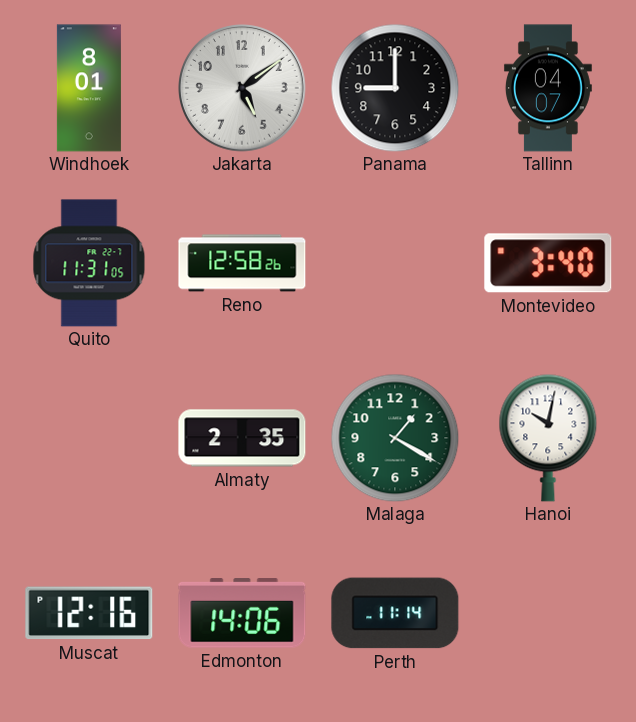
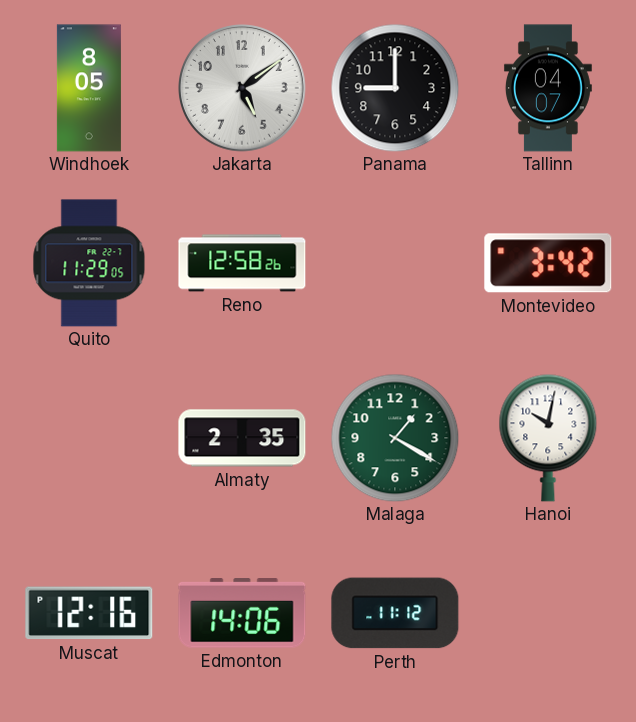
Windhoek: 8:01 -> 8:05 (89, 88)
Quito: 11:31 -> 11:29 (89, 263)
Montevideo: 3:40 -> 3:42 (548, 263)
Perth: 11:14 -> 11:12 (395, 613)
